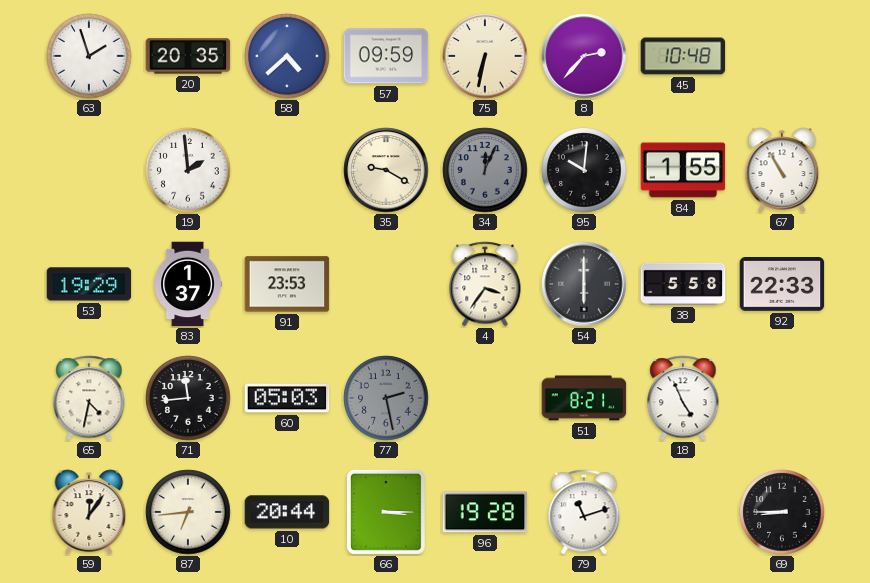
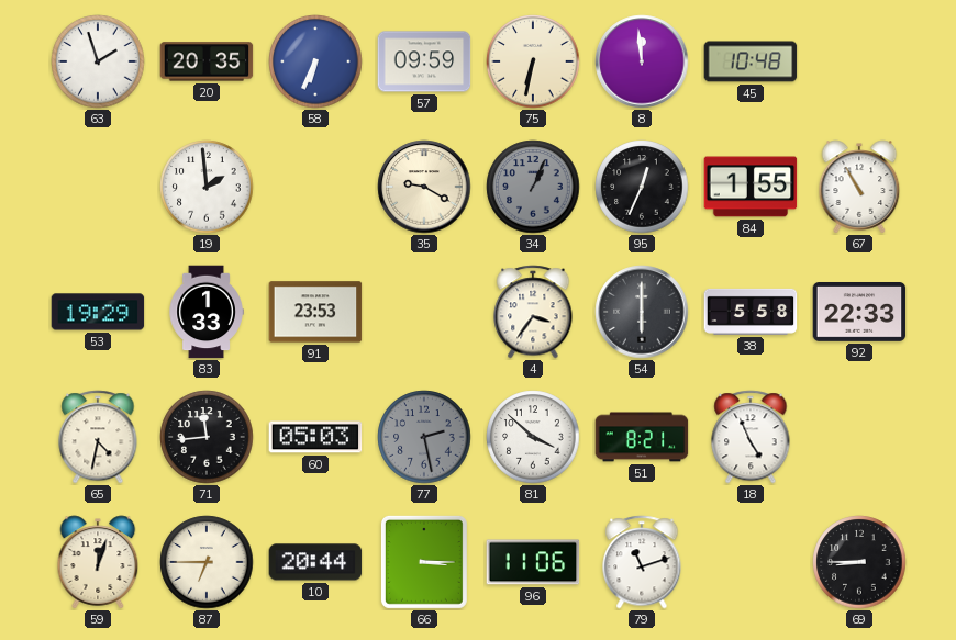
58: 4:38 -> 6:34 (315, 61)
8: 2:37 -> 11:59 (642, 61)
34: 12:04 -> 1:04 (533, 187)
95: 10:01 -> 12:34 (642, 187)
83: 1:37 -> 1:33 (207, 312)
81: none -> 3:52 (533, 437)
59: 12:06 -> 12:03 (98, 562)
87: 6:44 -> 6:45 (207, 562)
96: 19:28 -> 11:06 (533, 562)
